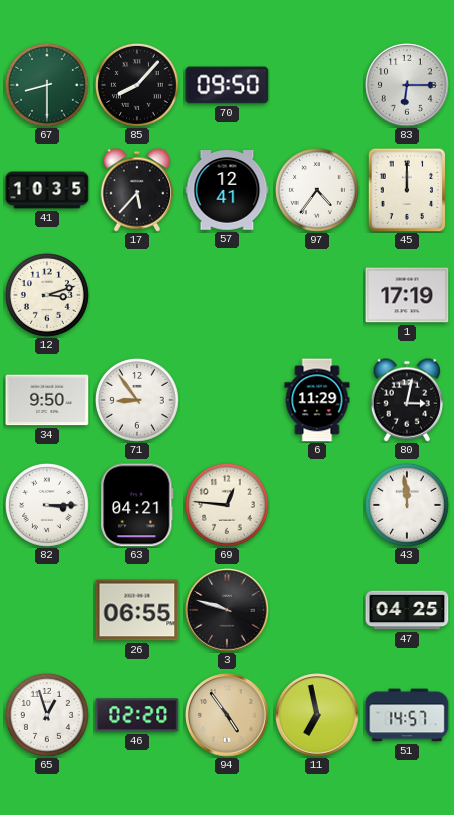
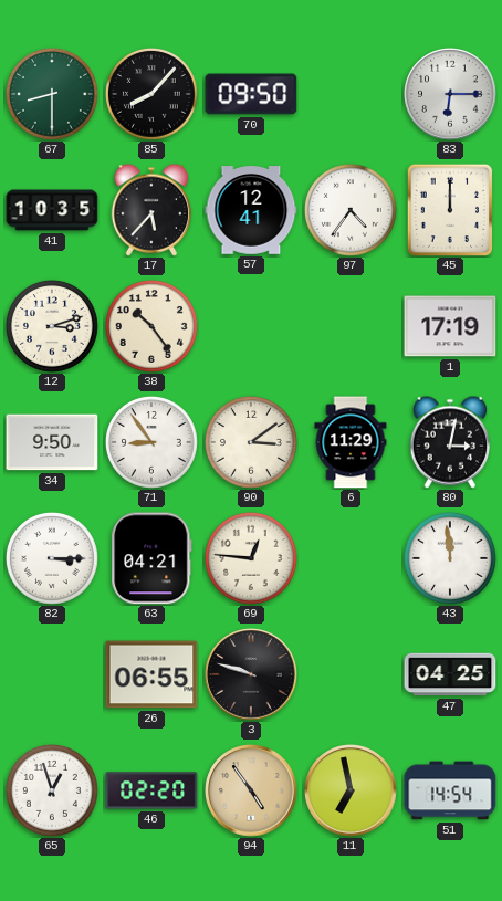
38: none -> 10:24 (151, 326)
90: none -> 3:09 (251, 442)
51: 14:57 -> 14:54 (450, 790)
